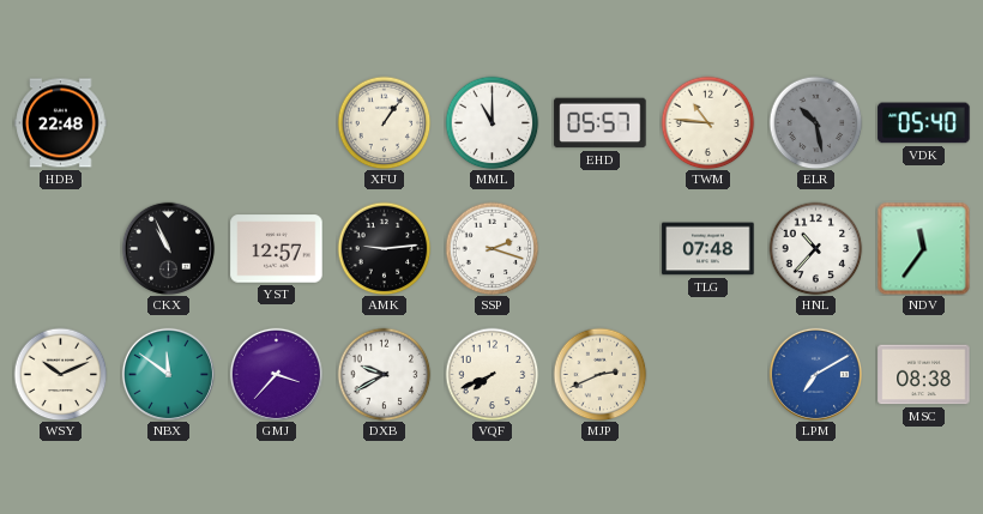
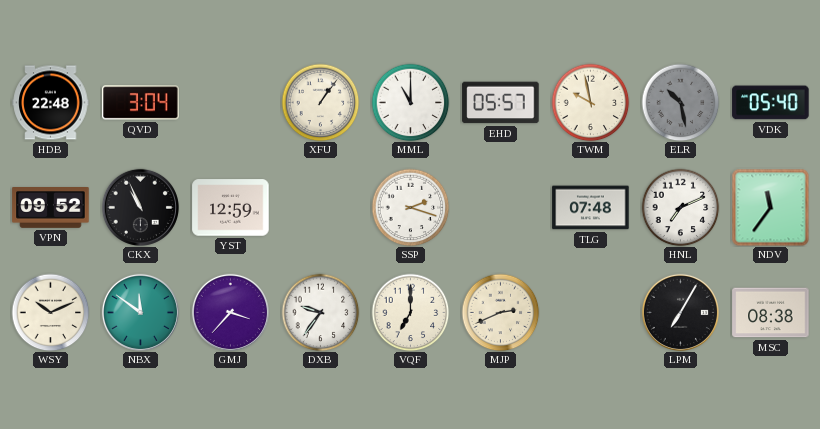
QVD: none -> 3:04 (141, 103)
TWM: 10:46 -> 9:58 (590, 102)
VPN: none -> 09:52 (51, 208)
YST: 12:57 -> 12:59 (231, 208)
AMK: 9:14 -> none (384, 248)
HNL: 10:37 -> 7:11 (680, 207)
DXB: 9:40 -> 9:36 (320, 312)
VQF: 7:41 -> 7:00 (410, 312)
LPM: 7:10 -> 7:05 (680, 312)
LPM dial: blue -> black (680, 312)
